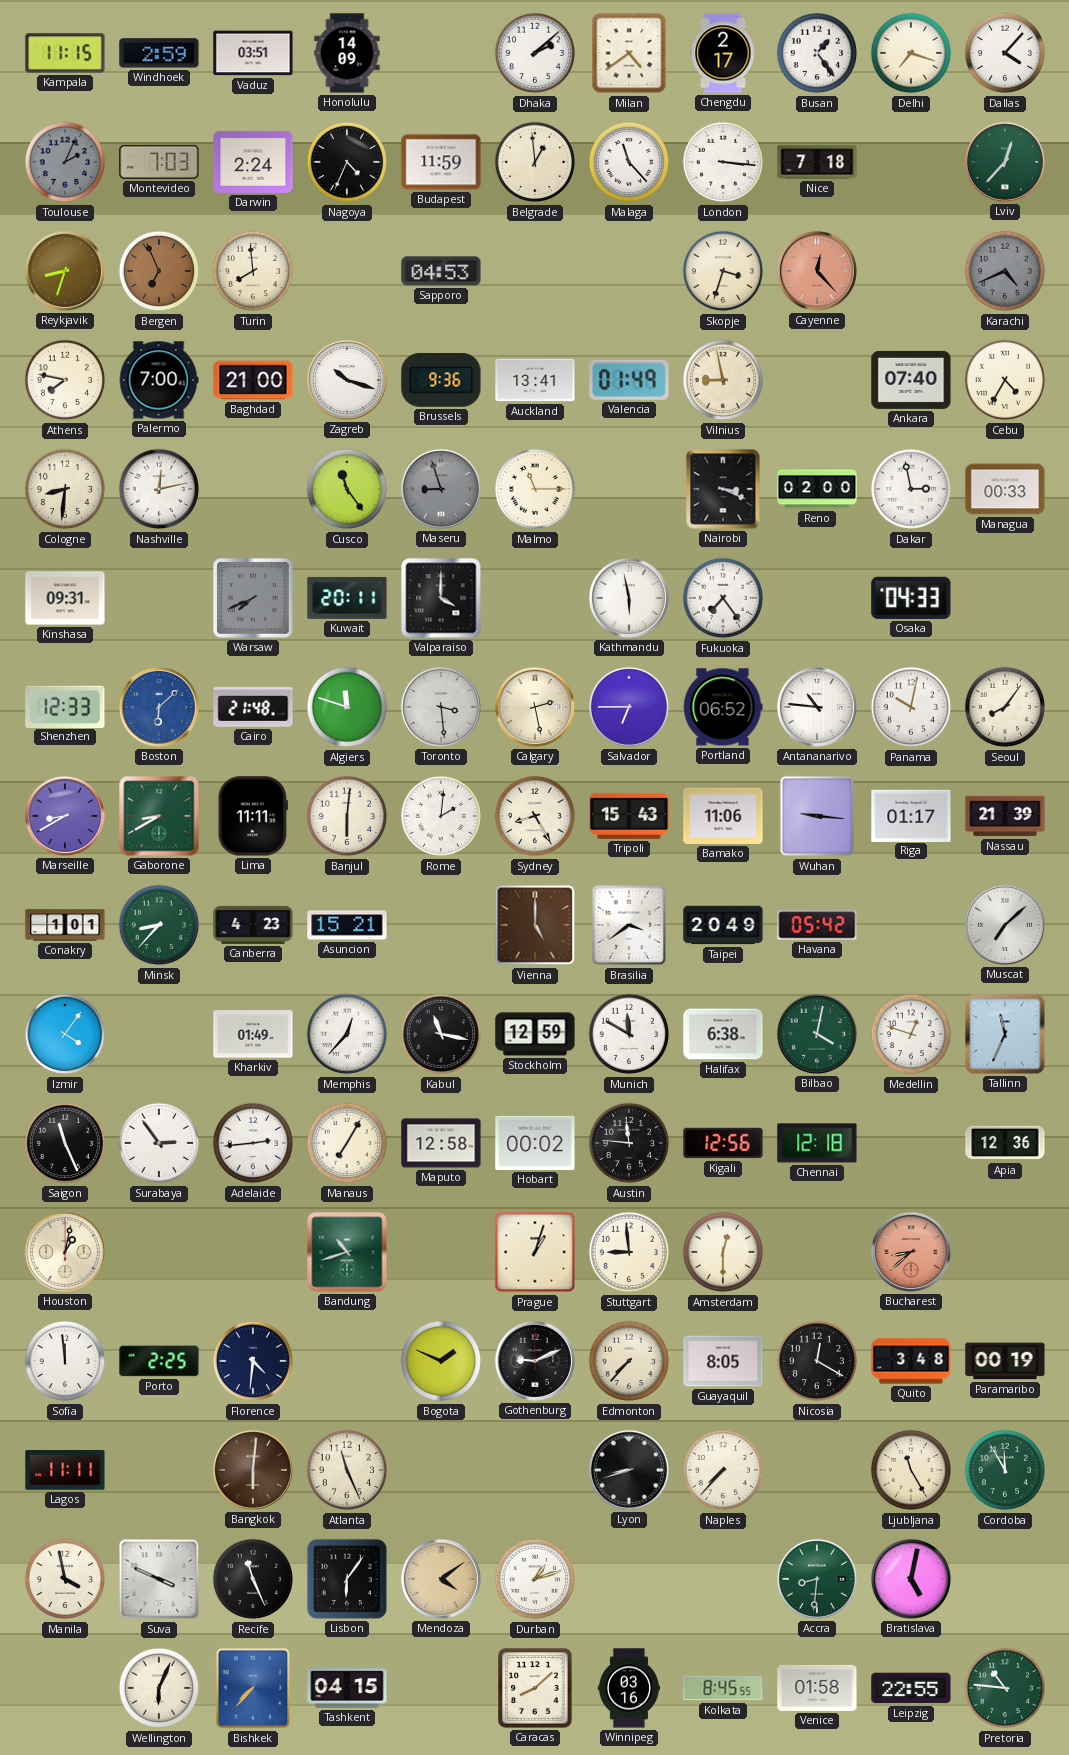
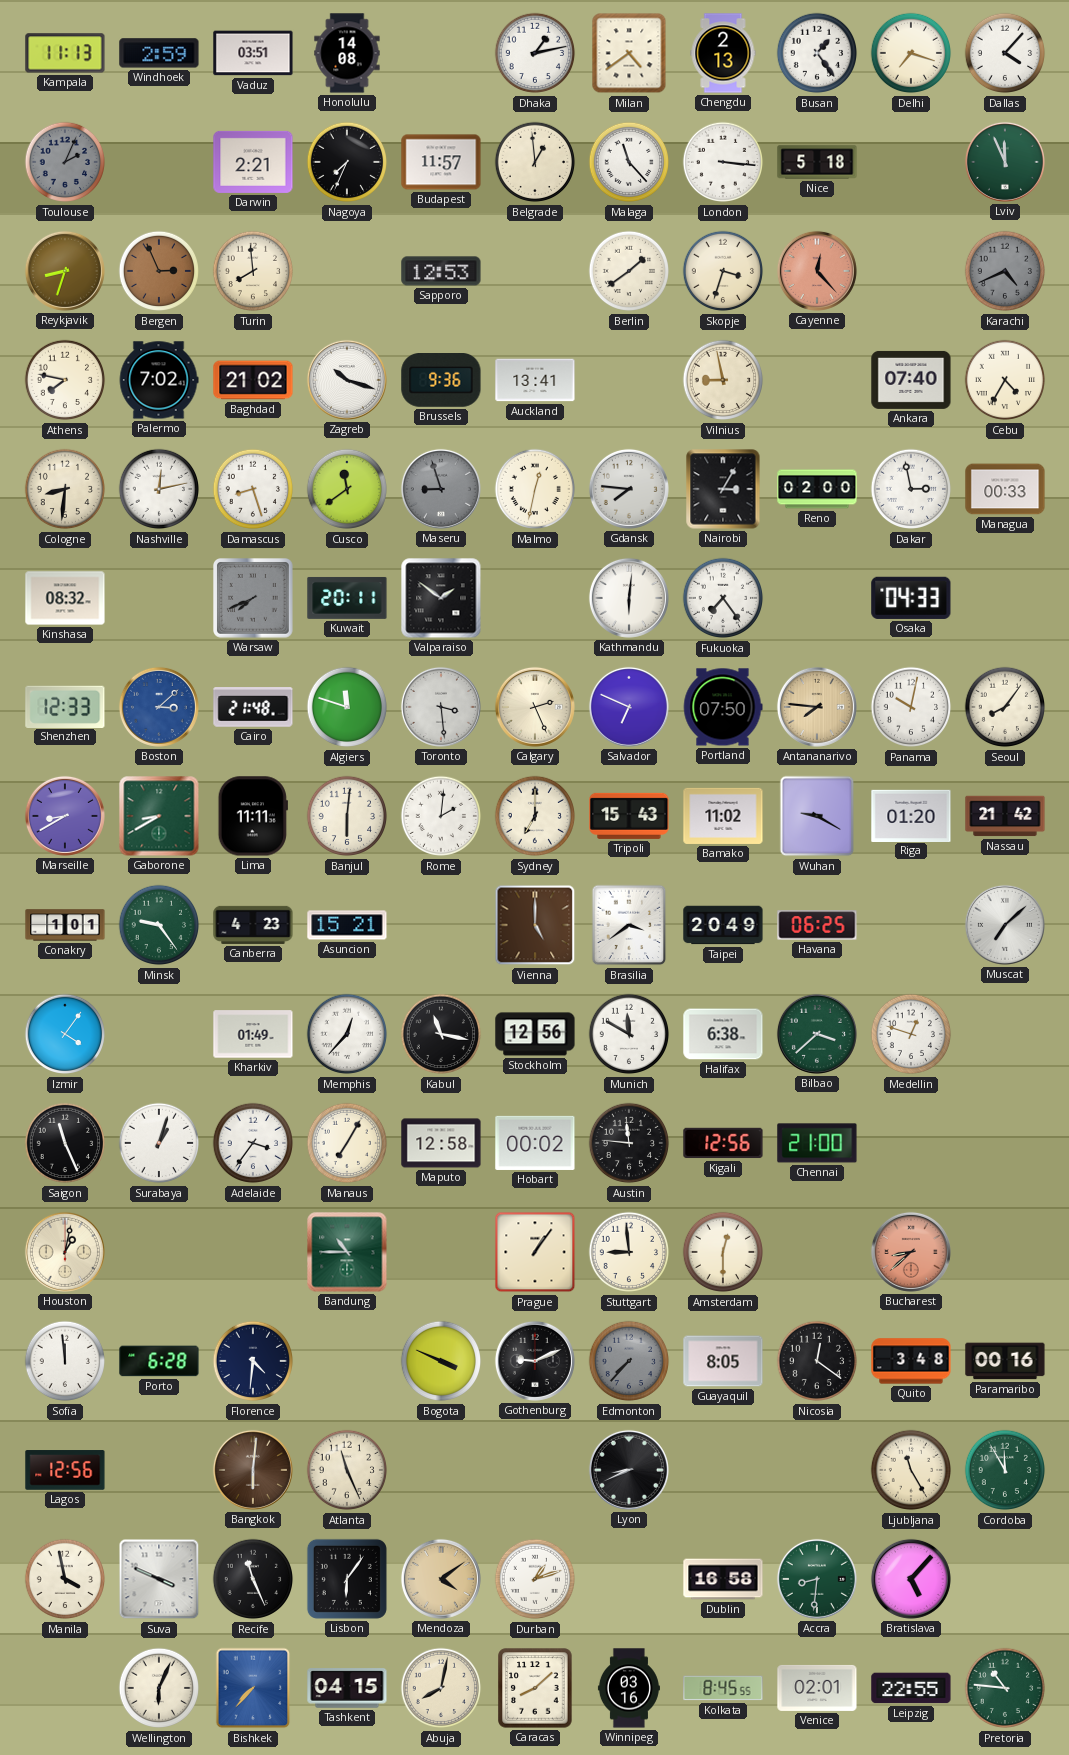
Kampala: 11:15 -> 11:13 (65, 53)
Honolulu: 14:09 -> 14:08 (347, 53)
Dhaka: 2:08 -> 1:13 (535, 53)
Chengdu: 2:17 -> 2:13 (723, 53)
Montevideo: 7:03 -> none (159, 162)
Darwin: 2:24 -> 2:21 (253, 162)
Nagoya: 4:34 -> 7:34 (347, 162)
Budapest: 11:59 -> 11:57 (441, 162)
Nice: 7:18 -> 5:18 (817, 162)
Lviv: 12:37 -> 11:56 (1005, 162)
Bergen: 6:56 -> 2:56 (159, 271)
Sapporo: 04:53 -> 12:53 (441, 271)
Berlin: none -> 1:39 (629, 271)
Palermo: 7:00 -> 7:02 (159, 380)
Baghdad: 21:00 -> 21:02 (253, 380)
Valencia: 01:49 -> none (629, 380)
Damascus: none -> 8:27 (253, 489)
Cusco: 11:24 -> 11:39 (347, 489)
Malmo: 11:15 -> 12:32 (535, 489)
Gdansk: none -> 7:46 (629, 489)
Nairobi: 3:19 -> 3:05 (723, 489)
Kinshasa: 09:31 -> 08:32 (65, 598)
Valparaiso: 4:00 -> 1:51 (441, 598)
Kathmandu: 5:58 -> 6:01 (629, 598)
Boston: 6:08 -> 3:08 (159, 707)
Calgary: 2:28 -> 2:26 (535, 707)
Salvador: 6:45 -> 6:49 (629, 707)
Portland: 06:52 -> 07:50 (723, 707)
Antananarivo: 10:46 -> 7:46 (817, 707)
Antananarivo dial: white -> champagne (817, 707)
Sydney: 8:25 -> 7:00 (535, 816)
Bamako: 11:06 -> 11:02 (723, 816)
Wuhan: 9:16 -> 9:20 (817, 816)
Riga: 01:17 -> 01:20 (911, 815)
Nassau: 21:39 -> 21:42 (1005, 816)
Minsk: 8:37 -> 9:24 (159, 925)
Havana: 05:42 -> 06:25 (817, 925)
Stockholm: 12:59 -> 12:56 (535, 1034)
Bilbao: 4:02 -> 3:38 (817, 1034)
Tallinn: 11:34 -> none (1005, 1034)
Surabaya: 2:54 -> 1:03 (159, 1143)
Adelaide: 2:44 -> 3:36 (253, 1143)
Chennai: 12:18 -> 21:00 (817, 1143)
Apia: 12:36 -> none (1005, 1143)
Bandung: 10:42 -> 10:45 (347, 1252)
Prague: 1:03 -> 1:06 (535, 1252)
Porto: 2:25 -> 6:28 (159, 1361)
Bogota: 1:49 -> 3:49 (441, 1361)
Edmonton dial: cream -> grey (629, 1361)
Nicosia: 12:20 -> 12:21 (817, 1361)
Paramaribo: 00:19 -> 00:16 (1005, 1361)
Lagos: 11:11 -> 12:56 (65, 1470)
Lyon: 8:42 -> 8:41 (629, 1470)
Naples: 7:37 -> none (723, 1470)
Dublin: none -> 16:58 (723, 1579)
Bratislava: 5:02 -> 5:07 (911, 1579)
Abuja: none -> 8:02 (441, 1688)
Venice: 01:58 -> 02:01 (817, 1688)
